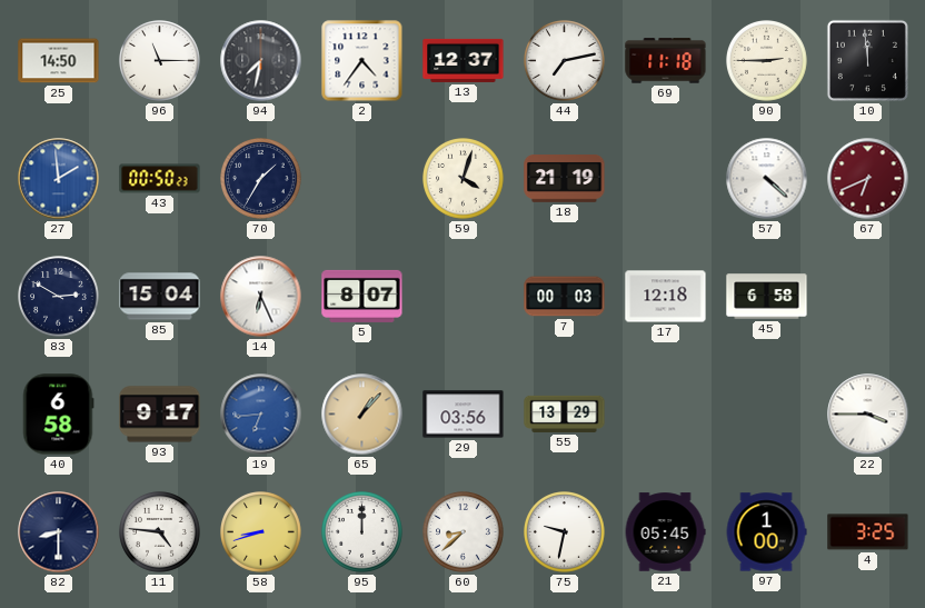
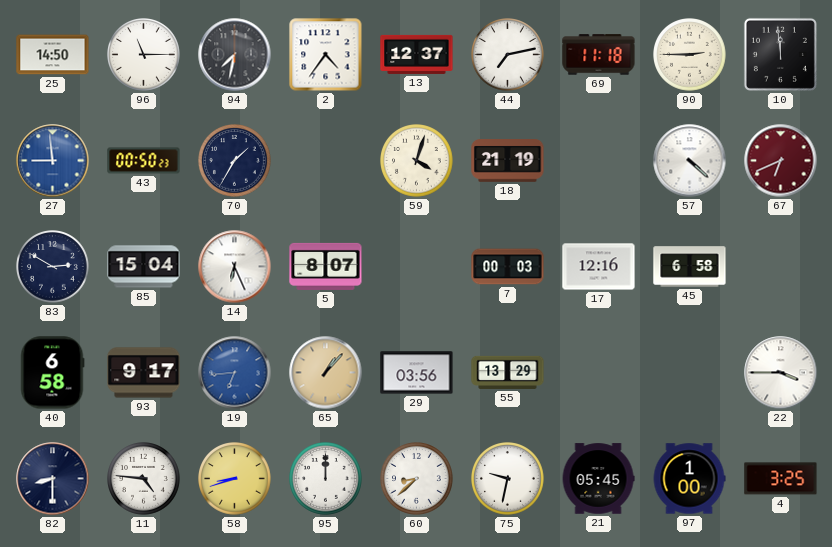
27: 1:59 -> 8:59 (53, 161)
17: 12:18 -> 12:16 (599, 267)
